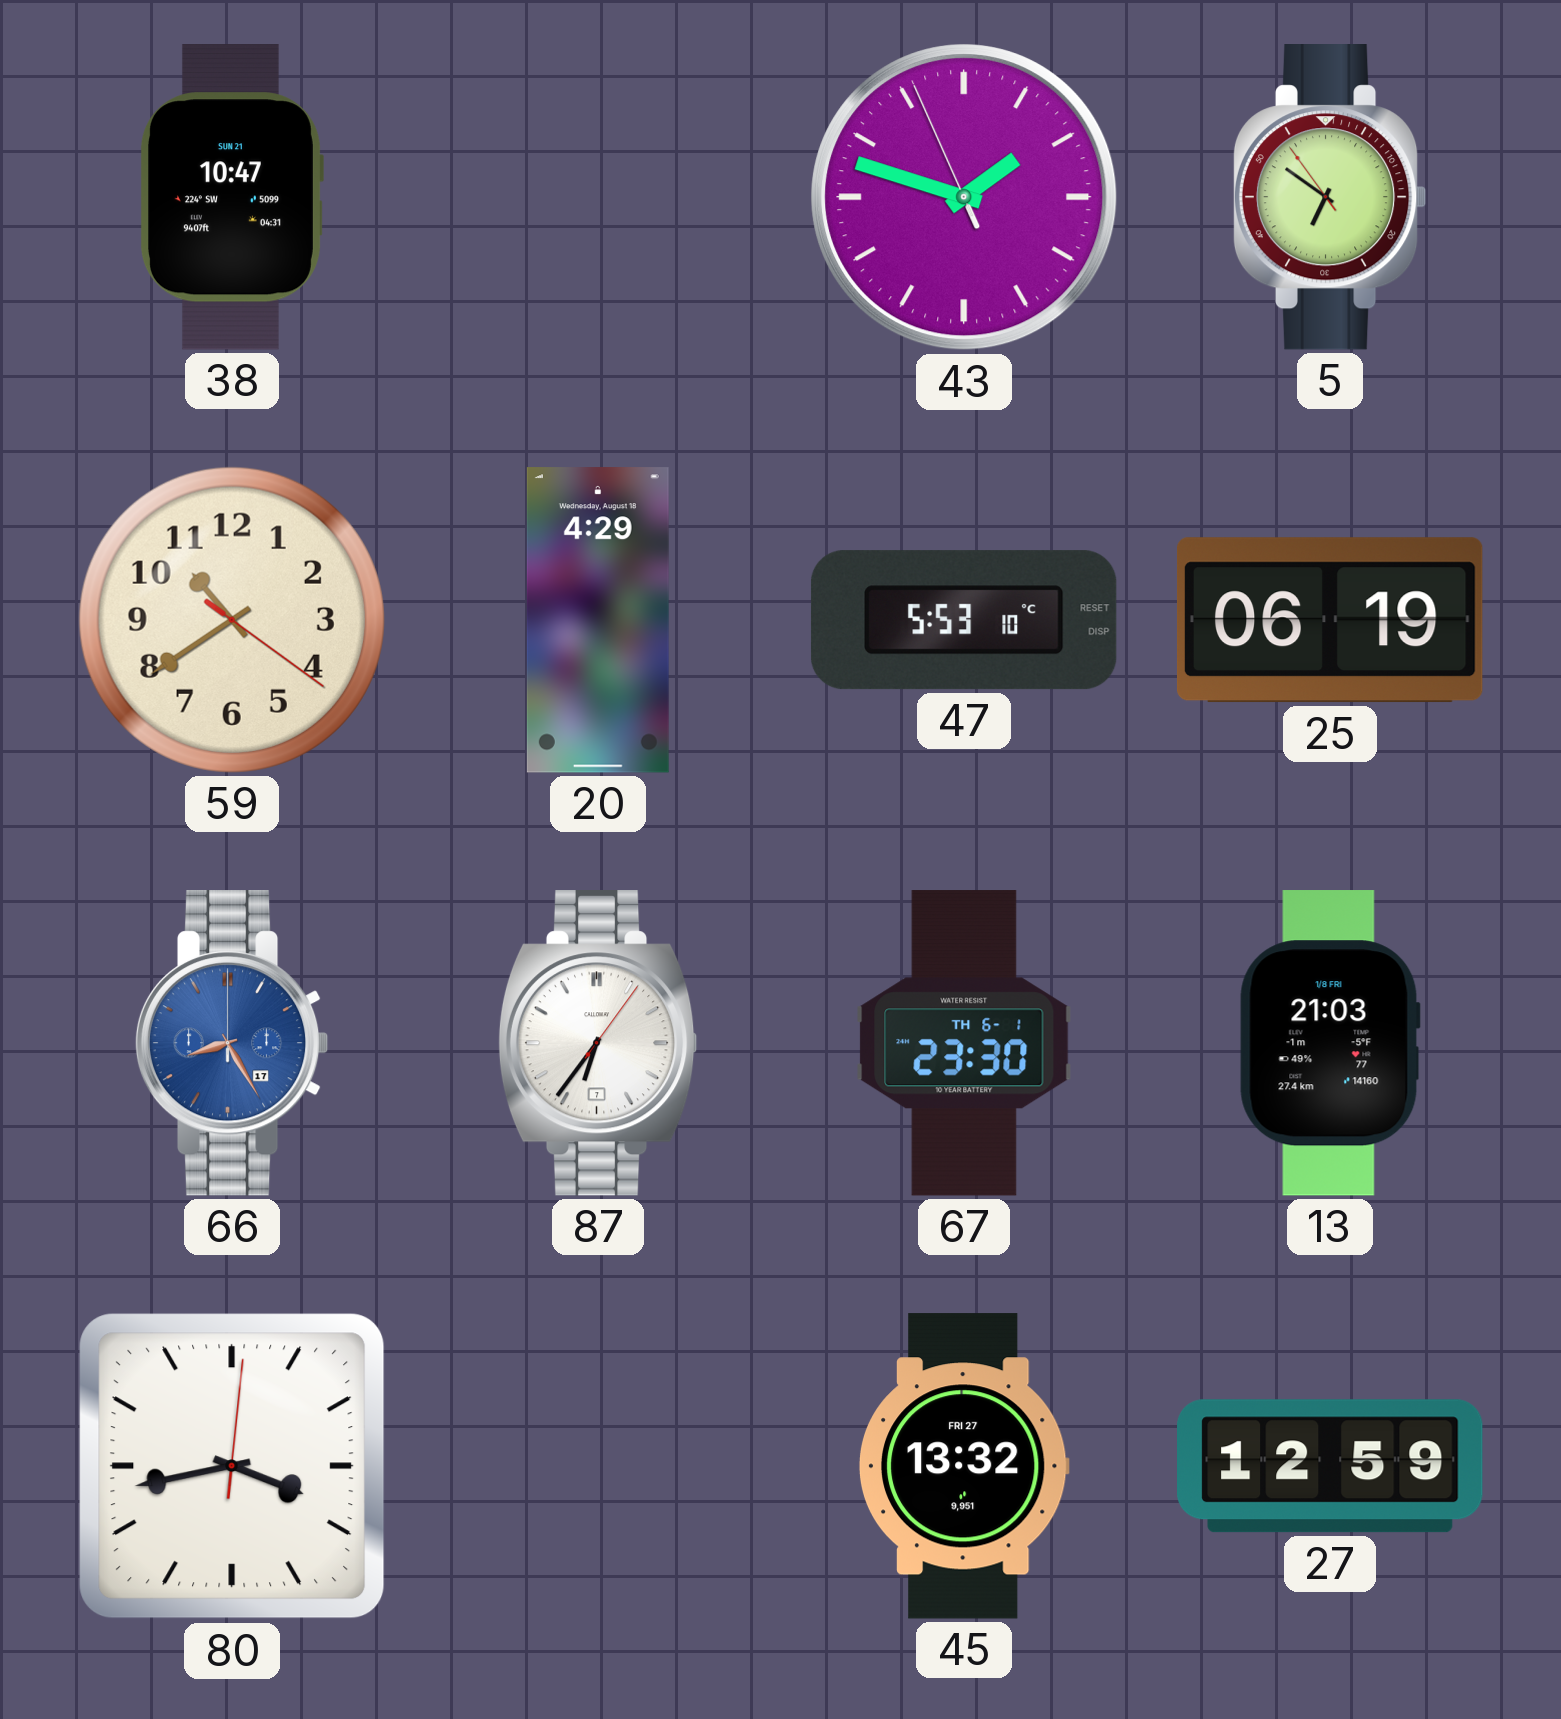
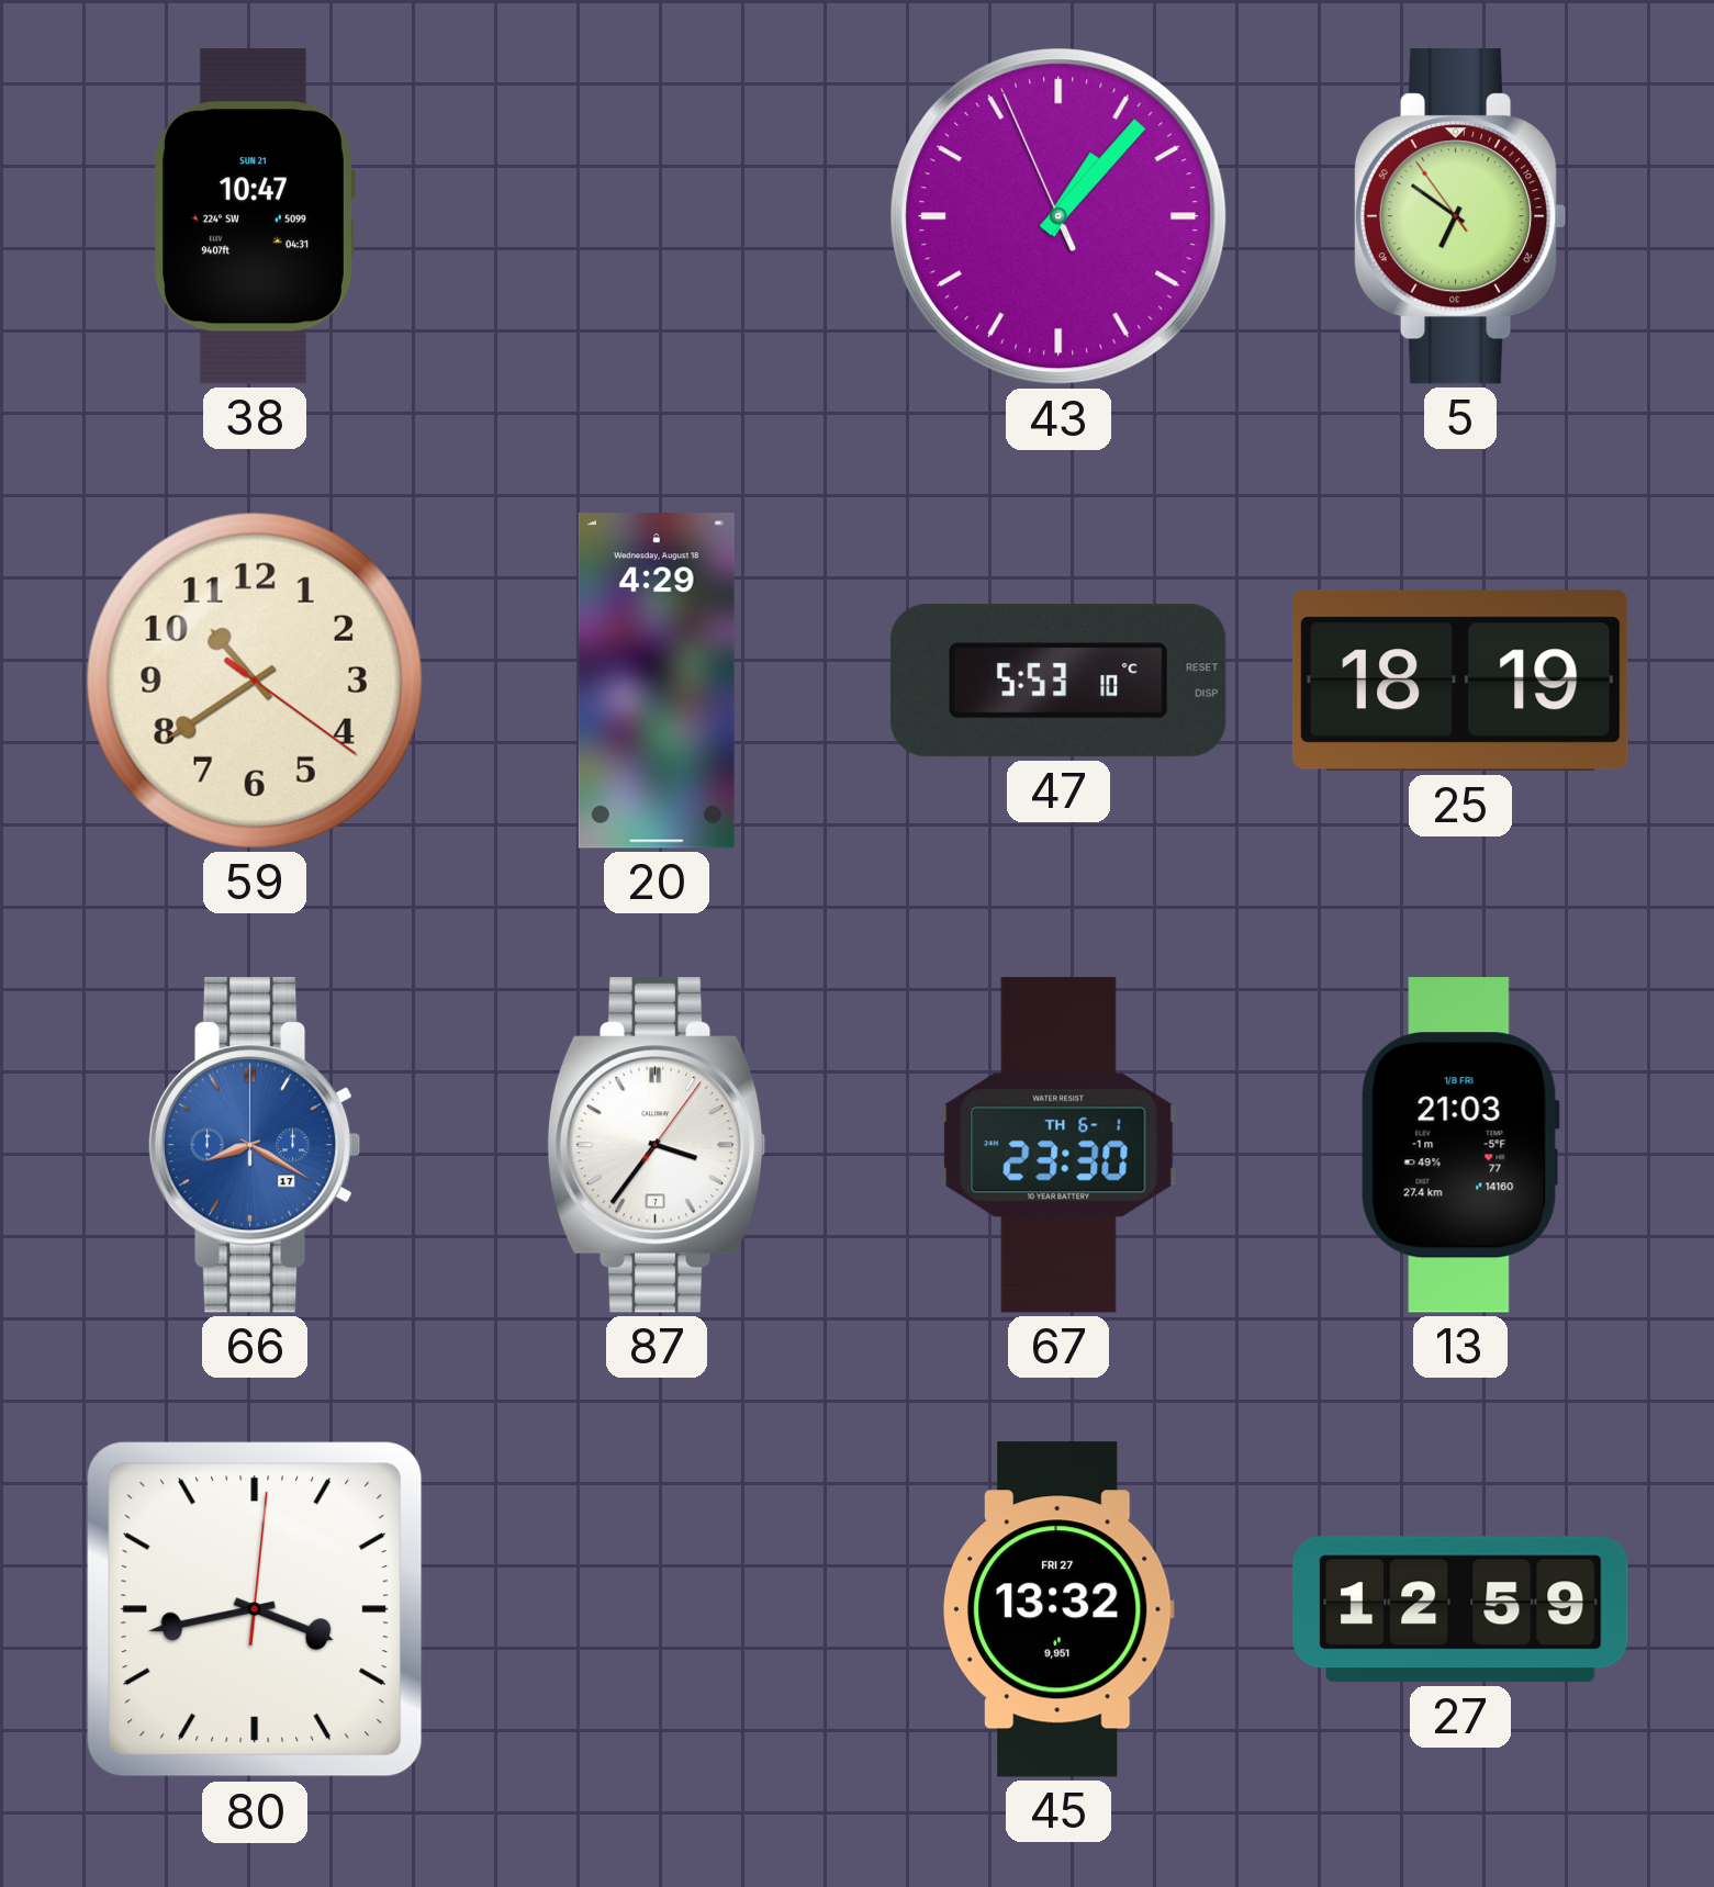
43: 1:47 -> 1:06 (1058, 216)
25: 06:19 -> 18:19 (1460, 681)
66: 8:25 -> 8:20 (255, 1146)
87: 6:36 -> 3:36 (657, 1146)
